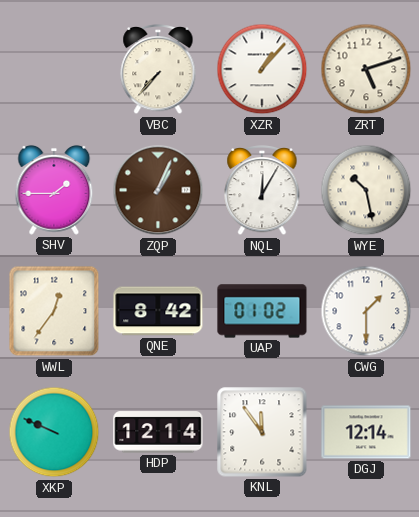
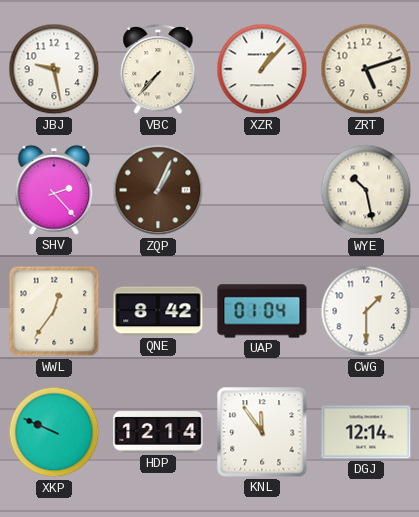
JBJ: none -> 9:28 (54, 69)
SHV: 1:45 -> 2:23 (54, 190)
NQL: 12:05 -> none (262, 191)
UAP: 01:02 -> 01:04 (262, 311)
